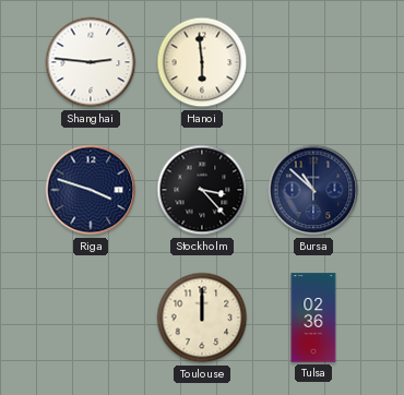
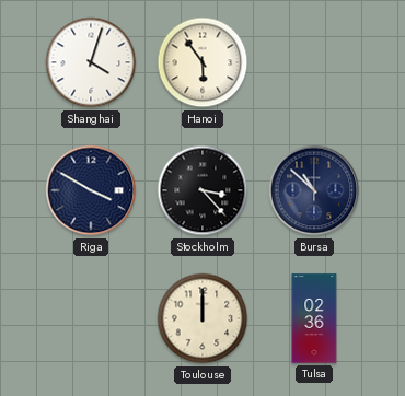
Shanghai: 2:46 -> 4:03 (91, 62)
Hanoi: 5:59 -> 5:54 (202, 62)
Riga: 3:48 -> 3:50 (91, 190)
